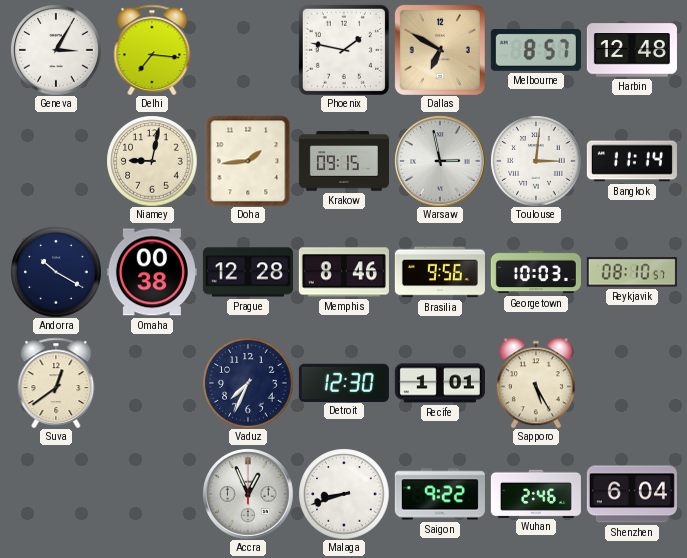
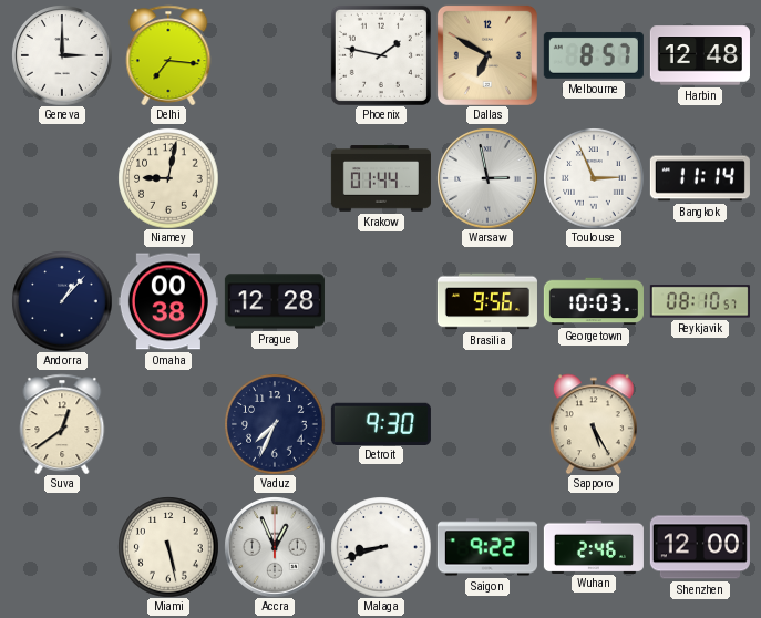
Geneva: 3:05 -> 3:00 (62, 55)
Doha: 1:44 -> none (248, 161)
Krakow: 09:15 -> 01:44 (381, 178)
Toulouse: 3:01 -> 2:56 (594, 178)
Andorra: 10:20 -> 1:07 (62, 301)
Memphis: 8:46 -> none (344, 272)
Detroit: 12:30 -> 9:30 (381, 423)
Recife: 1:01 -> none (440, 383)
Miami: none -> 5:28 (168, 547)
Shenzhen: 6:04 -> 12:00 (700, 547)
